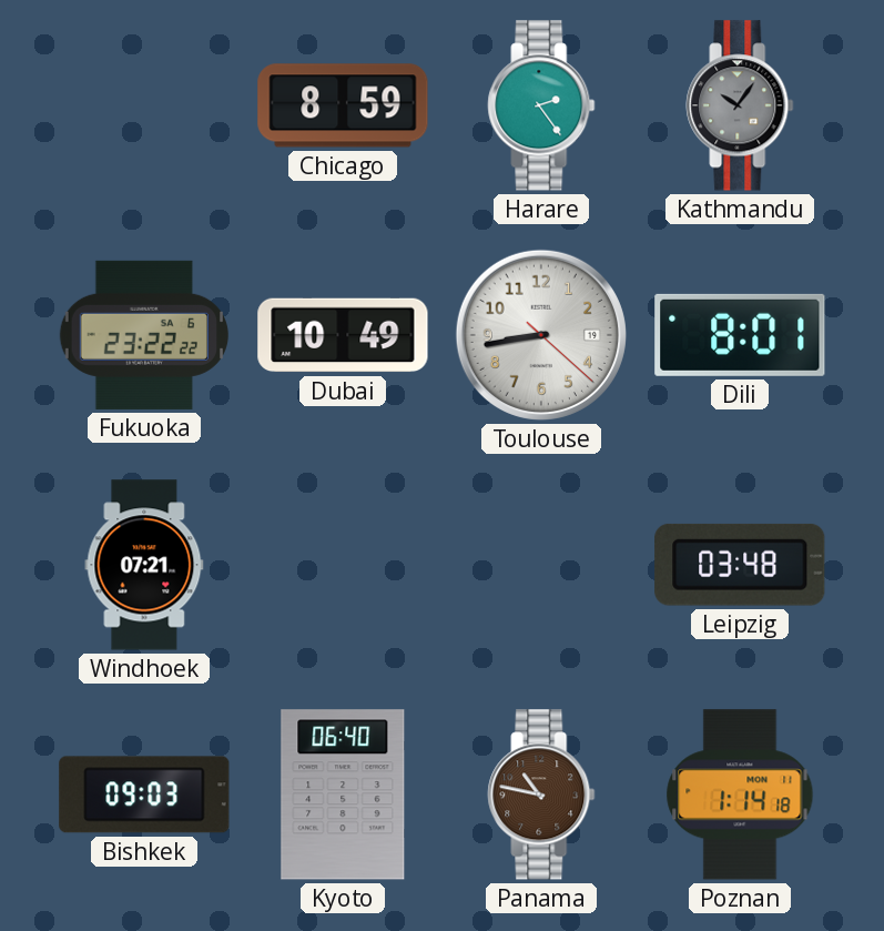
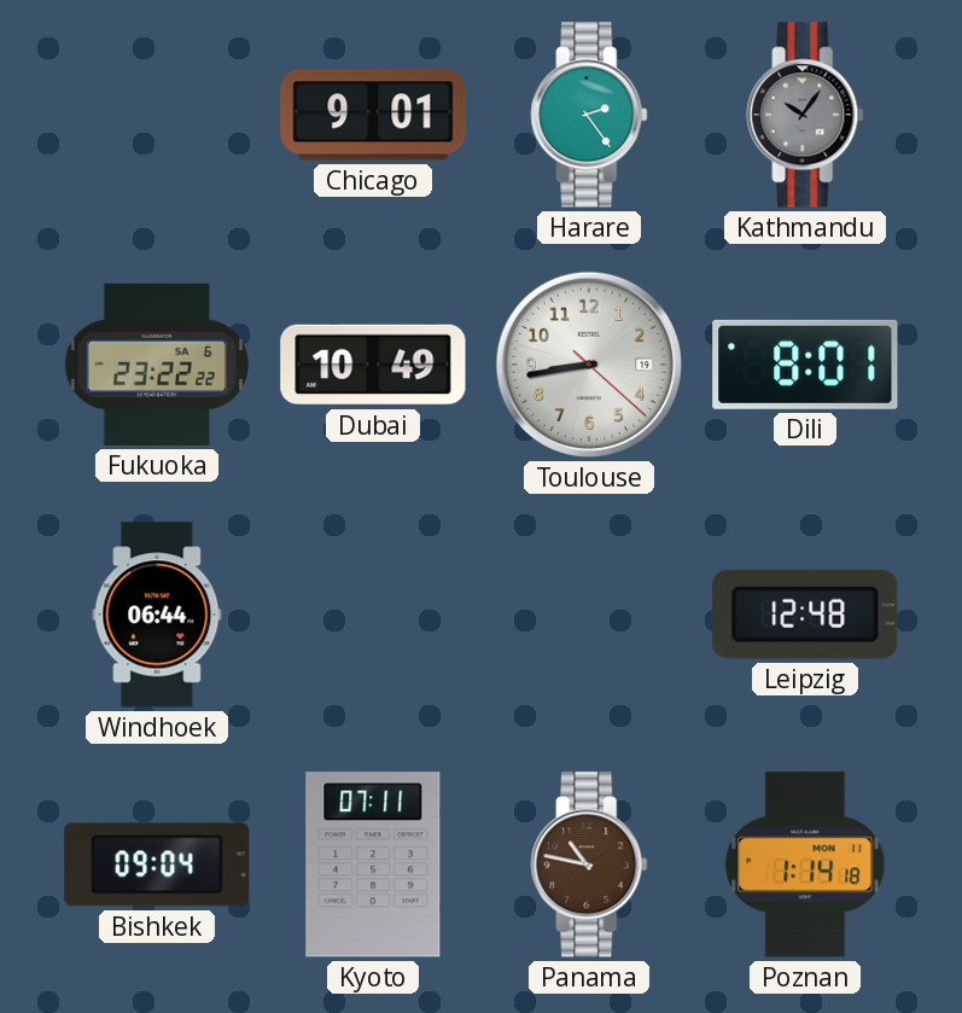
Chicago: 8:59 -> 9:01 (373, 115)
Windhoek: 07:21 -> 06:44 (157, 615)
Leipzig: 03:48 -> 12:48 (805, 615)
Bishkek: 09:03 -> 09:04 (157, 864)
Kyoto: 06:40 -> 07:11 (373, 864)
